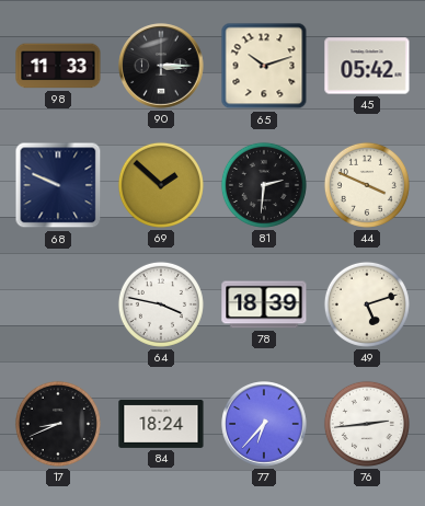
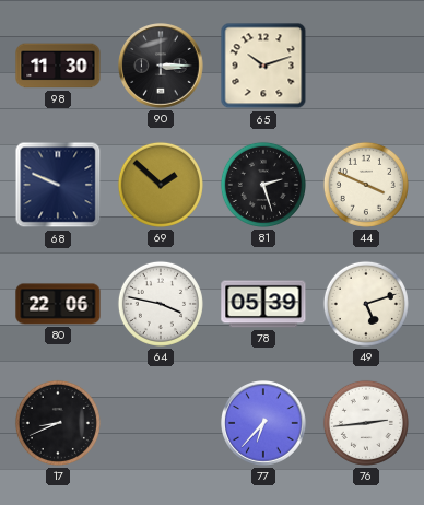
98: 11:33 -> 11:30 (58, 66)
45: 05:42 -> none (367, 66)
81: 2:31 -> 2:27 (263, 185)
80: none -> 22:06 (58, 304)
78: 18:39 -> 05:39 (263, 304)
84: 18:24 -> none (161, 424)
